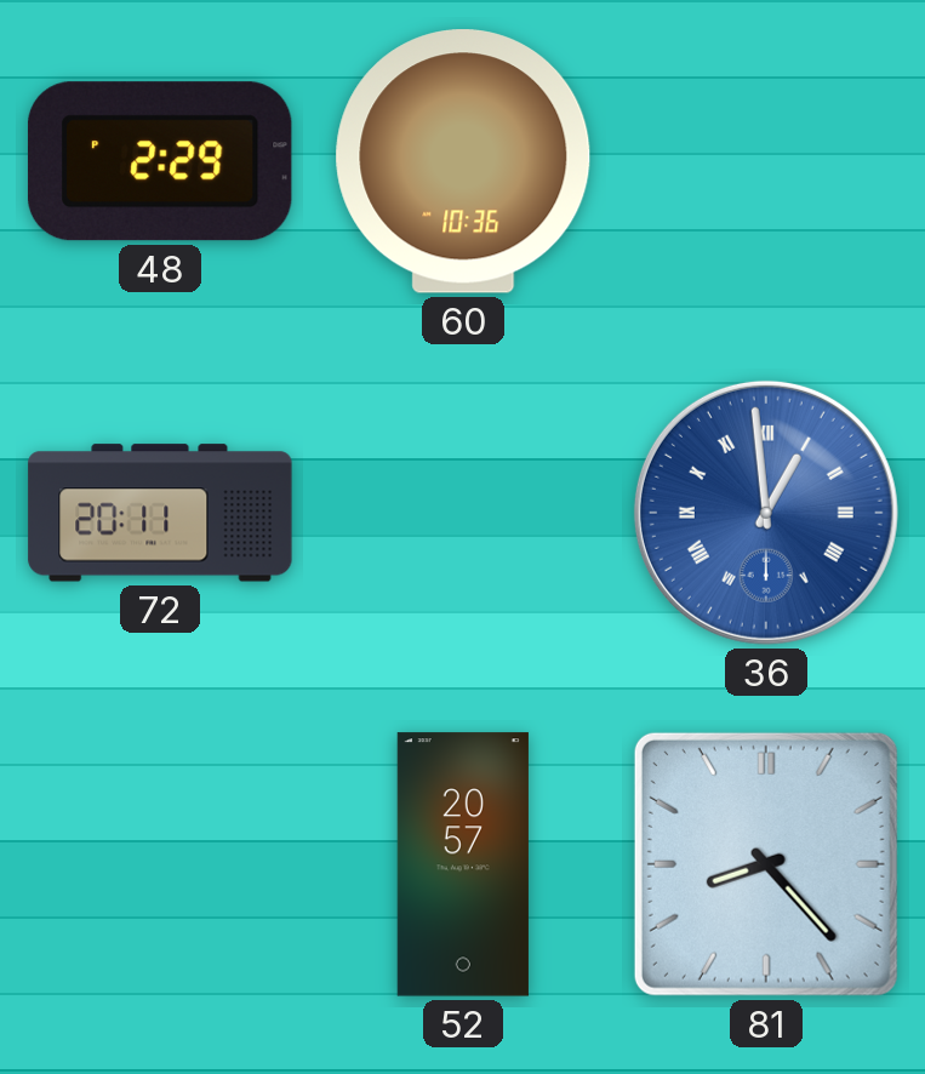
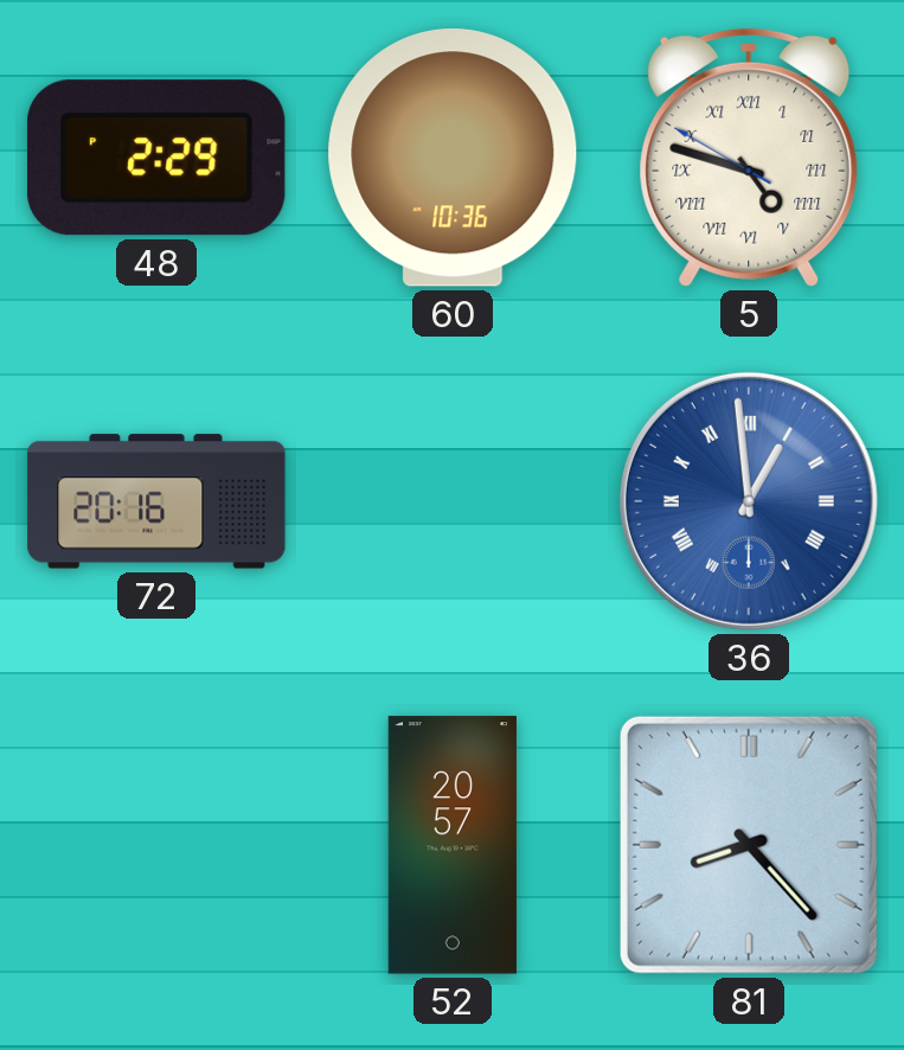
5: none -> 4:47 (749, 158)
72: 20:11 -> 20:16 (156, 501)
